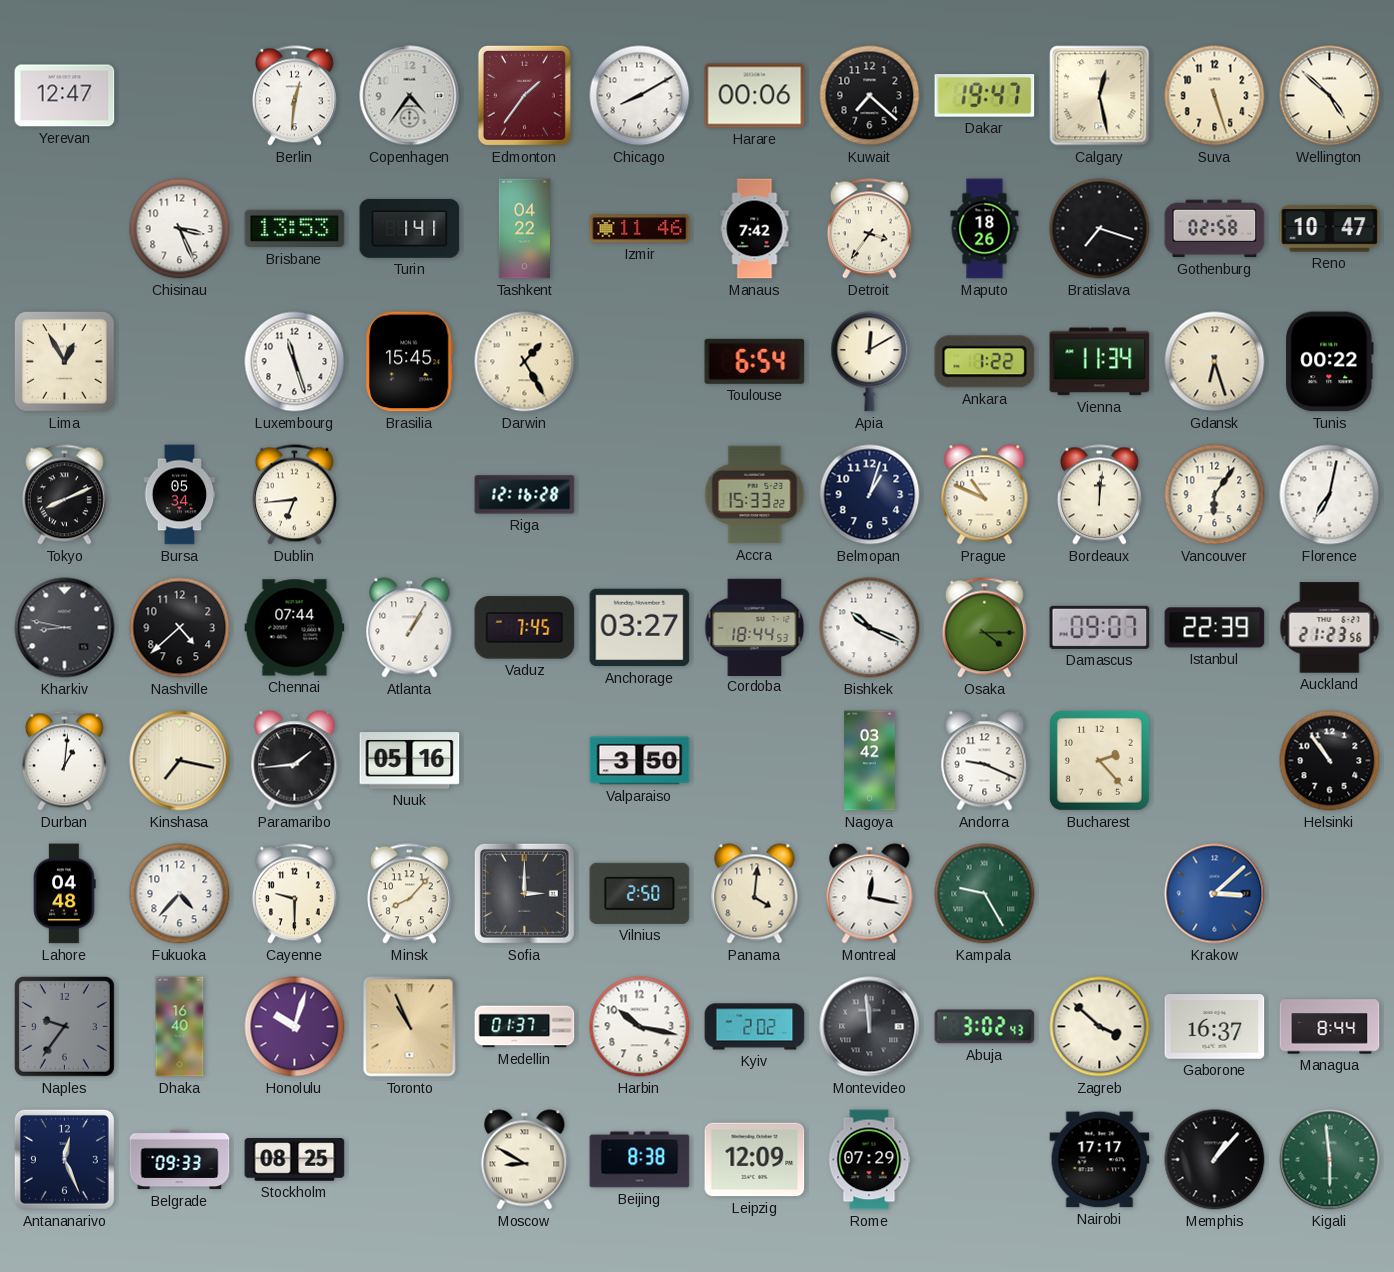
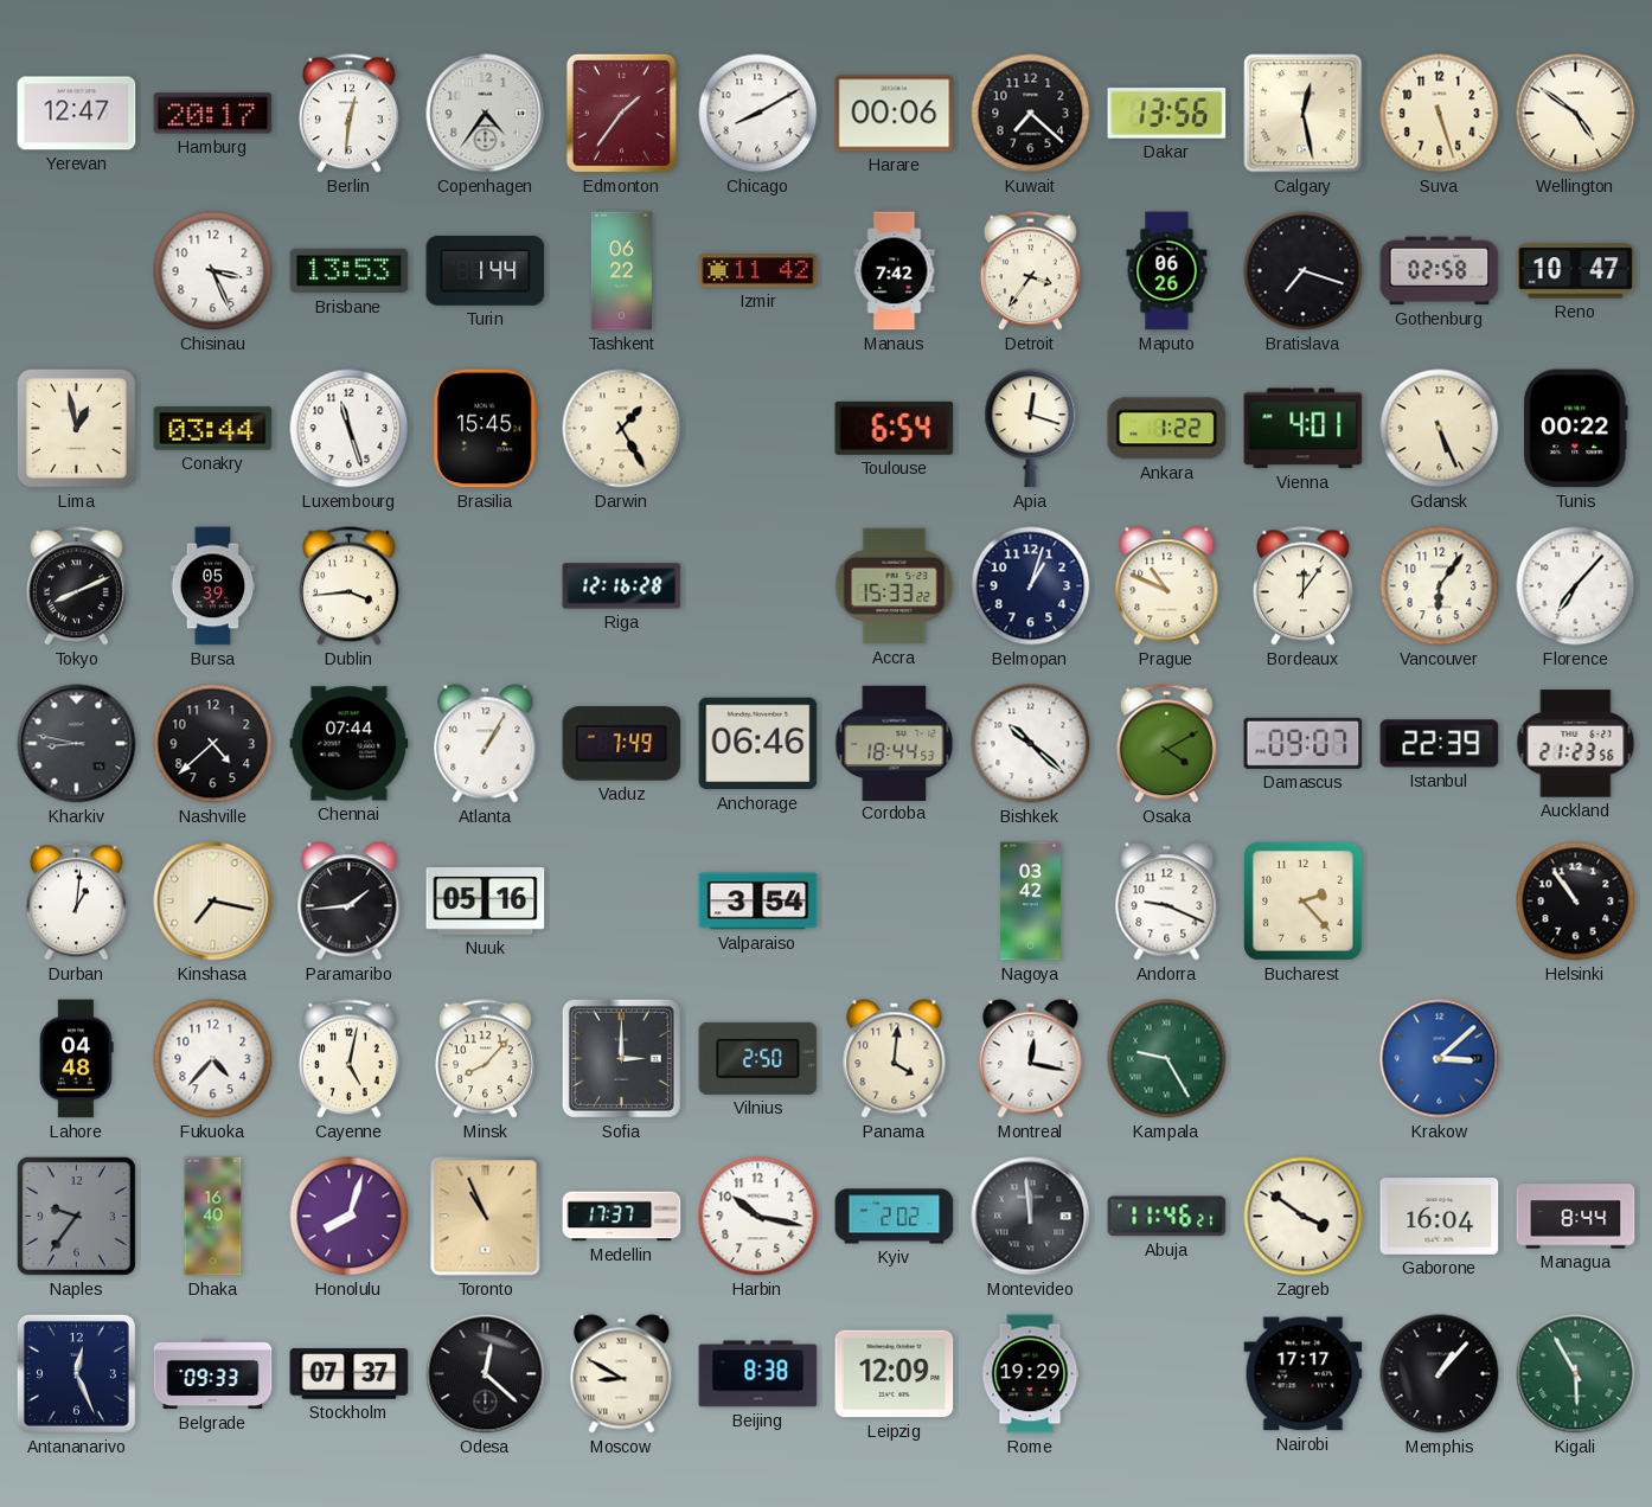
Hamburg: none -> 20:17 (213, 114)
Dakar: 19:47 -> 13:56 (1167, 114)
Wellington: 4:52 -> 4:51 (1576, 114)
Turin: 1:41 -> 1:44 (486, 270)
Tashkent: 04:22 -> 06:22 (621, 271)
Izmir: 11:46 -> 11:42 (758, 271)
Maputo: 18:26 -> 06:26 (1167, 271)
Lima: 12:55 -> 12:58 (76, 428)
Conakry: none -> 03:44 (213, 429)
Apia: 12:10 -> 12:18 (1031, 429)
Vienna: 11:34 -> 4:01 (1304, 429)
Gdansk: 6:27 -> 5:26 (1440, 429)
Bursa: 05:34 -> 05:39 (213, 586)
Dublin: 6:44 -> 3:44 (348, 586)
Bordeaux: 12:01 -> 12:06 (1302, 586)
Florence: 7:02 -> 7:07 (1576, 586)
Vaduz: 7:45 -> 7:49 (622, 744)
Anchorage: 03:27 -> 06:46 (758, 744)
Bishkek: 10:19 -> 10:22 (1031, 744)
Osaka: 4:15 -> 4:10 (1166, 744)
Valparaiso: 3:50 -> 3:54 (758, 902)
Cayenne: 9:30 -> 5:02 (348, 1059)
Honolulu: 10:03 -> 8:03 (350, 1217)
Medellin: 01:37 -> 17:37 (622, 1217)
Abuja: 3:02 -> 11:46 (1167, 1217)
Zagreb: 3:52 -> 3:51 (1304, 1217)
Gaborone: 16:37 -> 16:04 (1440, 1217)
Stockholm: 08:25 -> 07:37 (350, 1374)
Odesa: none -> 12:22 (486, 1374)
Rome: 07:29 -> 19:29 (1030, 1374)
Kigali: 5:59 -> 5:55 (1576, 1374)
